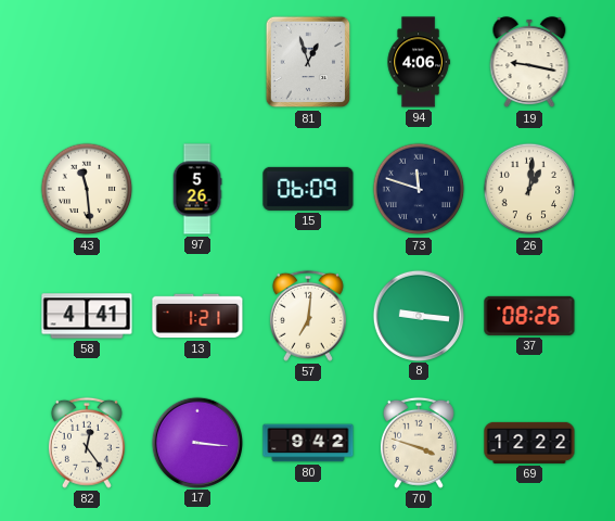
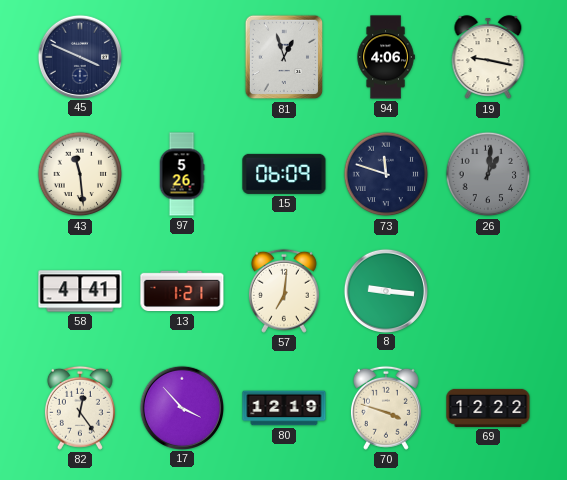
45: none -> 3:49 (79, 56)
26 dial: cream -> grey (488, 174)
37: 08:26 -> none (529, 316)
17: 3:16 -> 3:53 (181, 407)
80: 9:42 -> 12:19 (284, 408)
